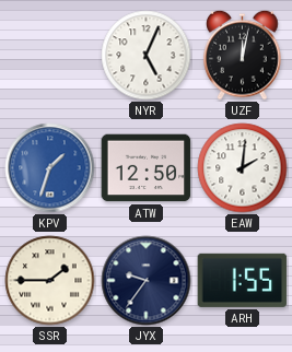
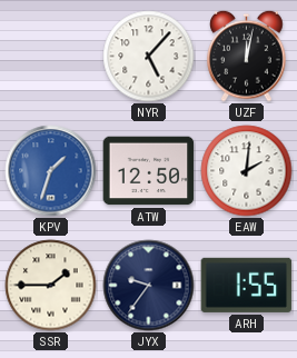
NYR: 5:04 -> 5:07 (149, 57)
